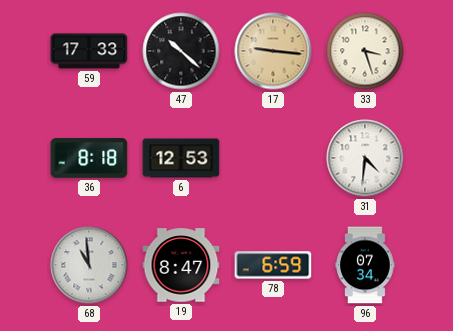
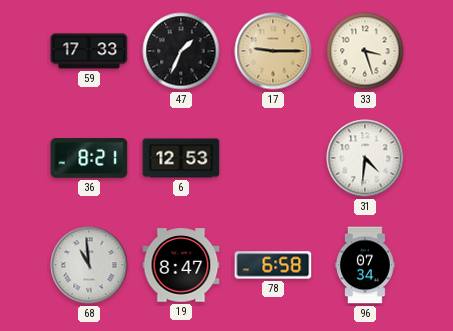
47: 10:22 -> 1:34 (181, 51)
17: 9:16 -> 9:15 (273, 51)
36: 8:18 -> 8:21 (89, 158)
78: 6:59 -> 6:58 (273, 265)
